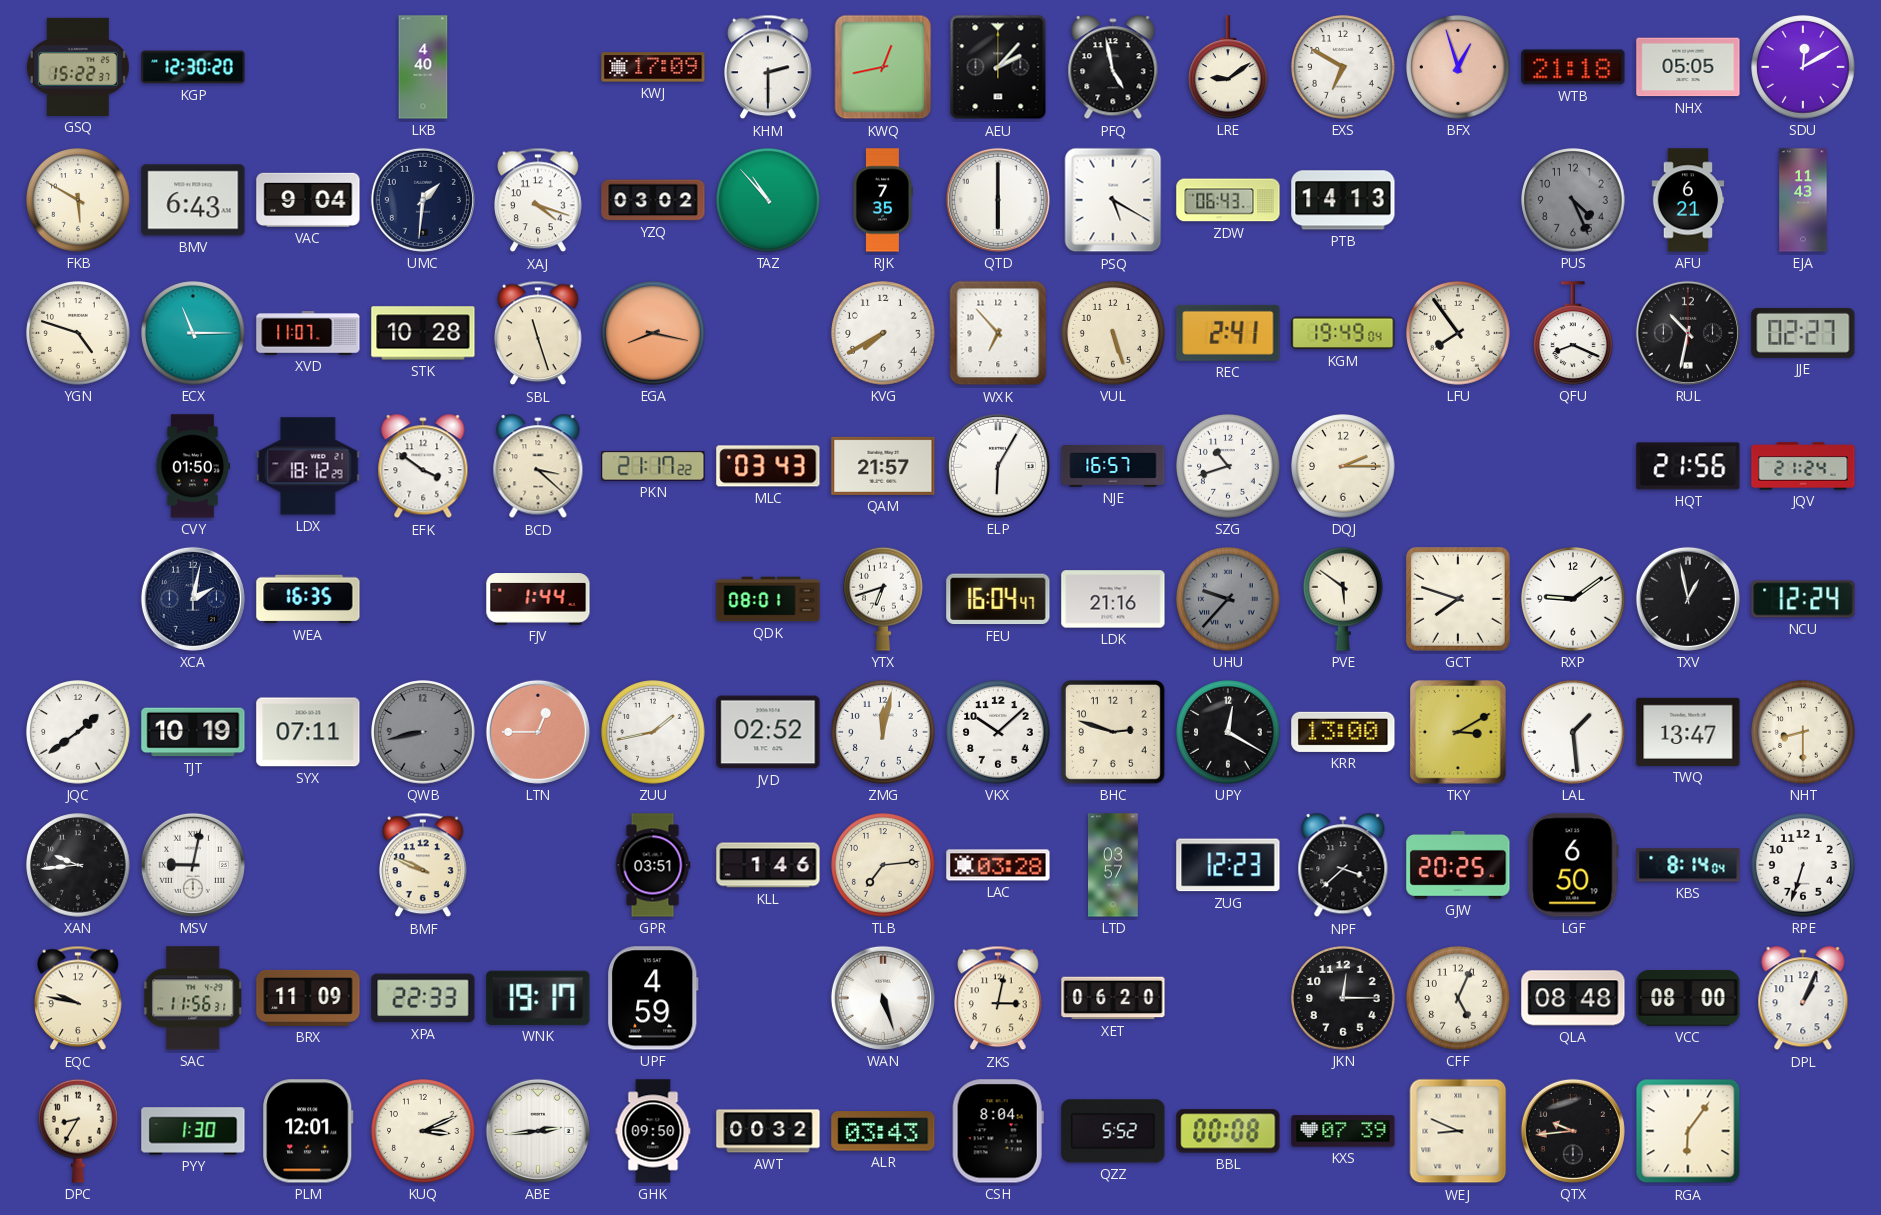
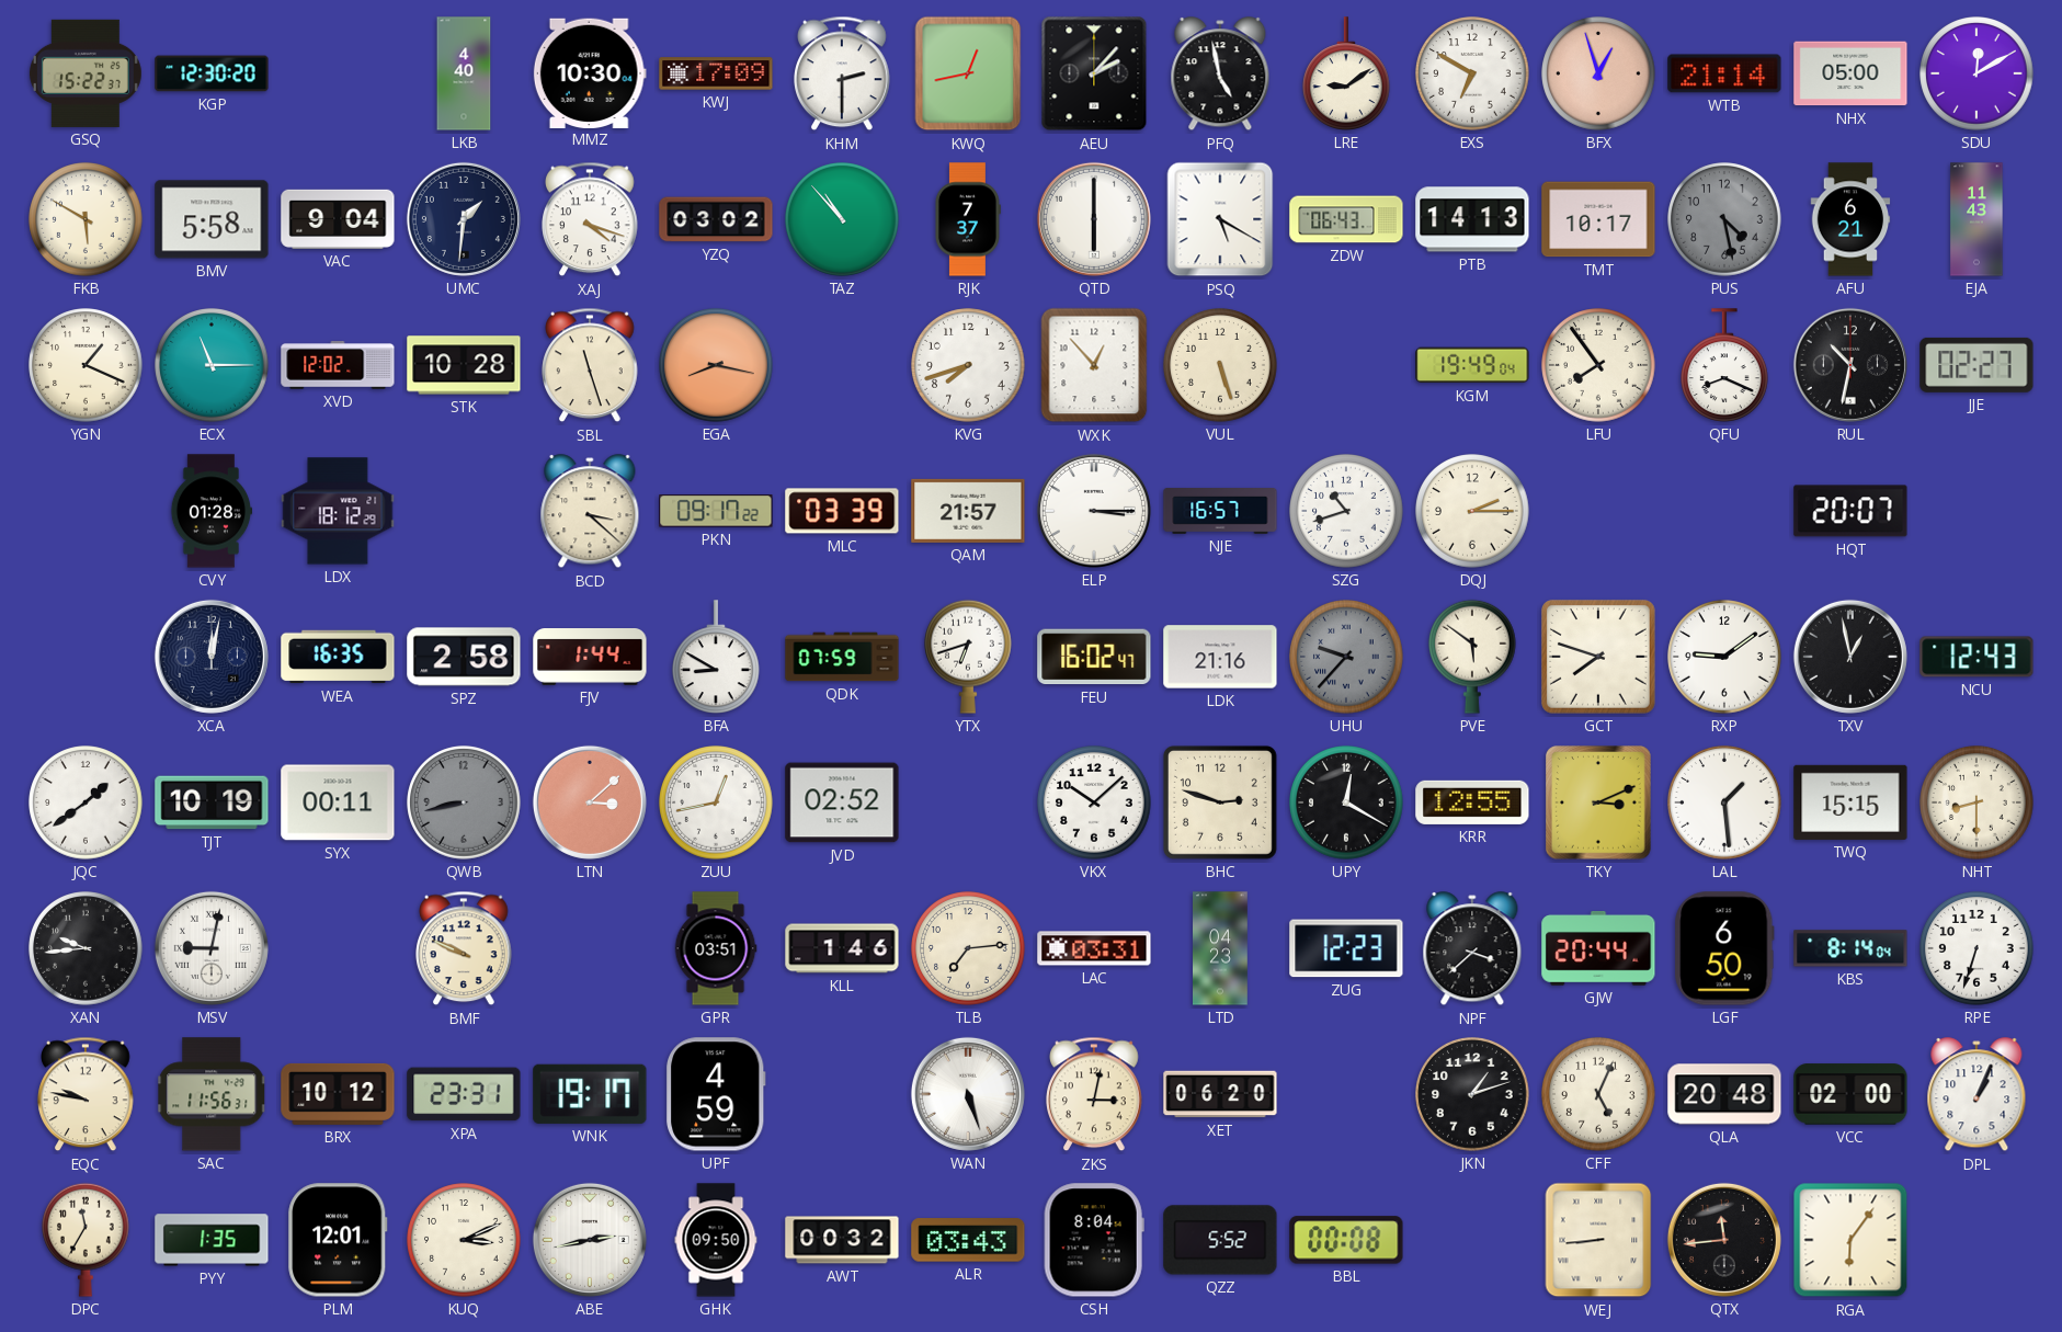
MMZ: none -> 10:30 (590, 72)
WTB: 21:18 -> 21:14 (1724, 73)
NHX: 05:05 -> 05:00 (1850, 73)
BMV: 6:43 -> 5:58 (212, 219)
RJK: 7:35 -> 7:37 (967, 219)
TMT: none -> 10:17 (1598, 219)
PUS: 4:26 -> 4:28 (1724, 219)
YGN: 4:48 -> 1:19 (86, 365)
XVD: 11:07 -> 12:02 (338, 365)
KVG: 7:40 -> 7:42 (968, 365)
WXK: 6:53 -> 12:53 (1094, 365)
REC: 2:41 -> none (1228, 333)
CVY: 01:50 -> 01:28 (212, 511)
EFK: 3:51 -> none (423, 467)
PKN: 21:17 -> 09:17 (716, 511)
MLC: 03:43 -> 03:39 (842, 511)
ELP: 6:05 -> 3:15 (1094, 511)
HQT: 21:56 -> 20:07 (1850, 511)
JQV: 21:24 -> none (1803, 466)
XCA: 2:02 -> 12:02 (212, 657)
SPZ: none -> 2:58 (464, 657)
BFA: none -> 8:50 (717, 657)
QDK: 08:01 -> 07:59 (842, 657)
FEU: 16:04 -> 16:02 (1094, 657)
NCU: 12:24 -> 12:43 (1976, 657)
SYX: 07:11 -> 00:11 (338, 802)
LTN: 12:45 -> 3:08 (590, 802)
ZUU: 1:43 -> 12:43 (716, 802)
ZMG: 12:02 -> none (883, 732)
KRR: 13:00 -> 12:55 (1472, 802)
TKY: 3:10 -> 3:11 (1599, 802)
TWQ: 13:47 -> 15:15 (1850, 802)
LAC: 03:28 -> 03:31 (1094, 948)
LTD: 03:57 -> 04:23 (1221, 948)
GJW: 20:25 -> 20:44 (1598, 948)
BRX: 11:09 -> 10:12 (338, 1094)
XPA: 22:33 -> 23:31 (464, 1094)
JKN: 12:15 -> 1:12 (1472, 1094)
QLA: 08:48 -> 20:48 (1724, 1094)
VCC: 08:00 -> 02:00 (1850, 1094)
DPC: 8:35 -> 11:35 (87, 1240)
PYY: 1:30 -> 1:35 (212, 1240)
ABE: 2:44 -> 2:43 (590, 1240)
KXS: 07:39 -> none (1343, 1131)
WEJ: 8:49 -> 8:44 (1598, 1240)
QTX: 9:44 -> 11:44 (1724, 1240)
